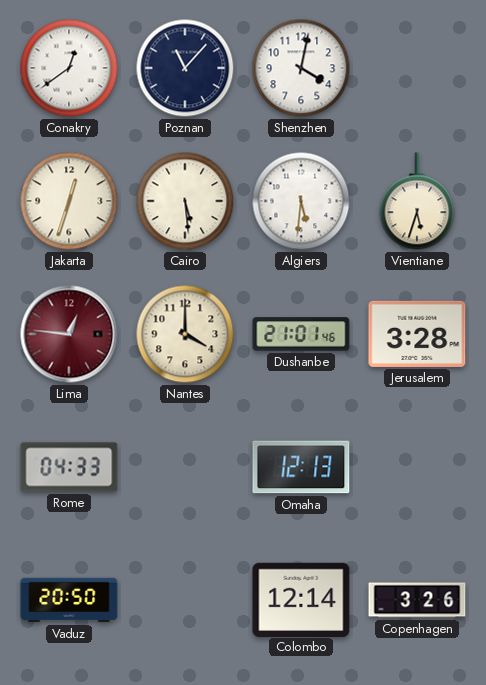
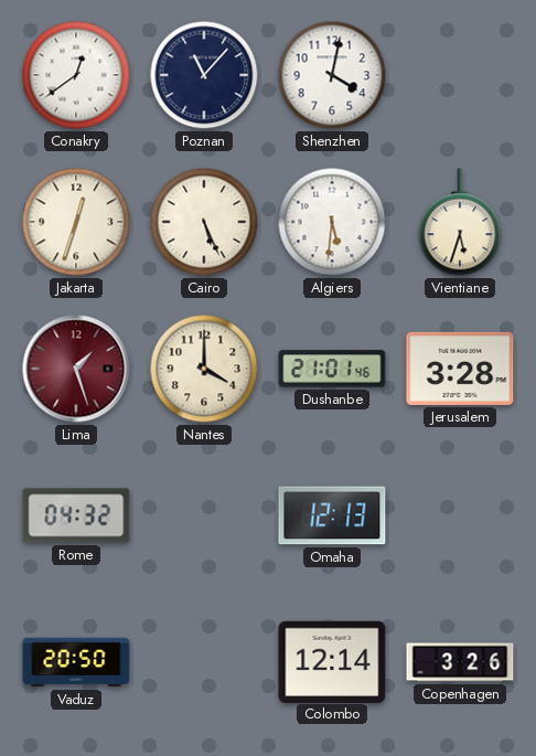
Cairo: 5:29 -> 5:26 (204, 222)
Lima: 12:46 -> 1:27 (76, 369)
Rome: 04:33 -> 04:32 (76, 515)
